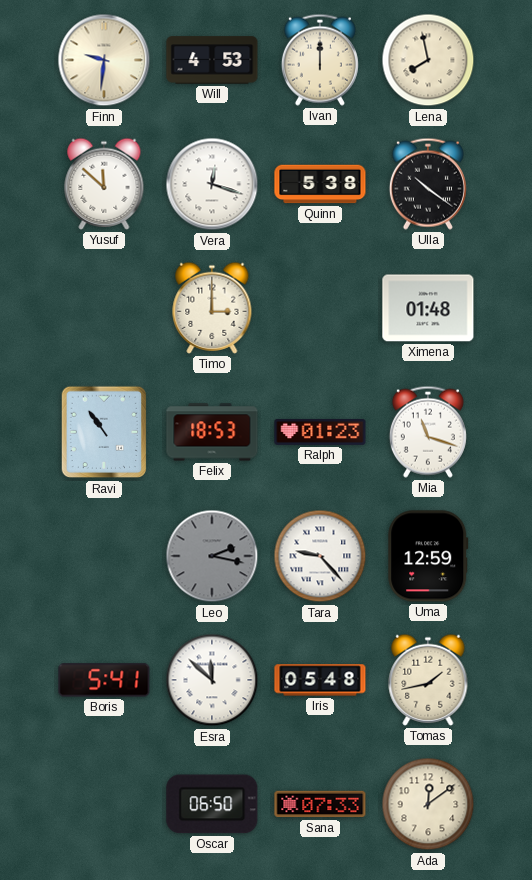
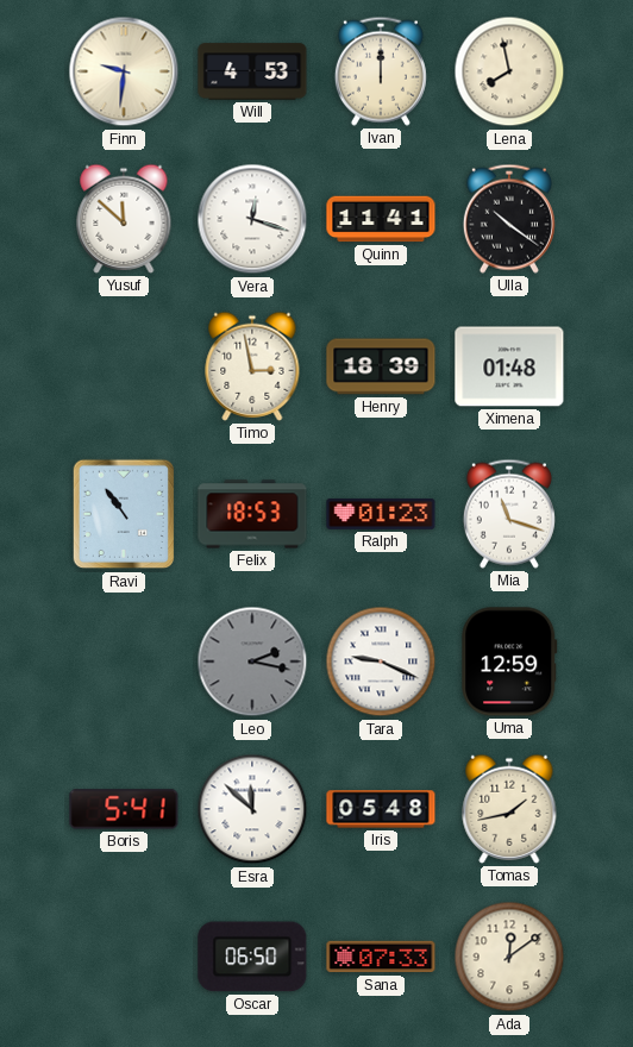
Quinn: 5:38 -> 11:41 (381, 219)
Timo: 3:00 -> 2:58 (252, 366)
Henry: none -> 18:39 (381, 366)
Tara: 9:23 -> 9:19 (381, 662)
